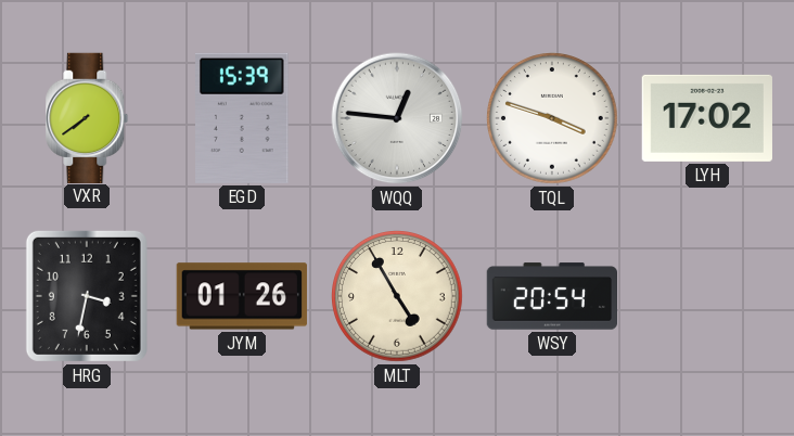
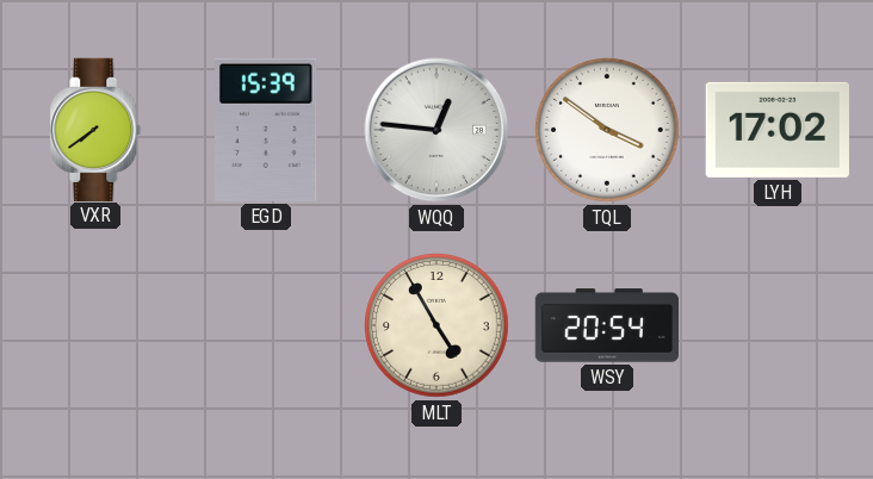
TQL: 3:48 -> 3:51 (608, 131)
HRG: 3:32 -> none (87, 296)
JYM: 01:26 -> none (242, 296)
